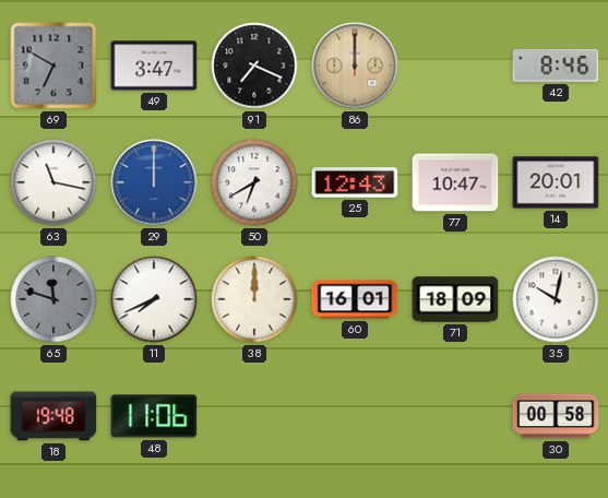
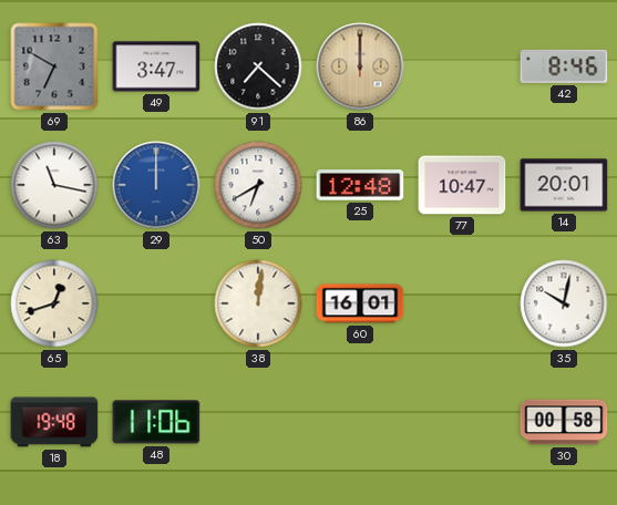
91: 7:19 -> 7:22 (258, 66)
25: 12:43 -> 12:48 (360, 185)
65: 11:48 -> 12:42 (54, 303)
65 dial: grey -> cream (54, 303)
11: 7:41 -> none (154, 299)
38: 12:00 -> 12:01 (258, 303)
71: 18:09 -> none (455, 299)
